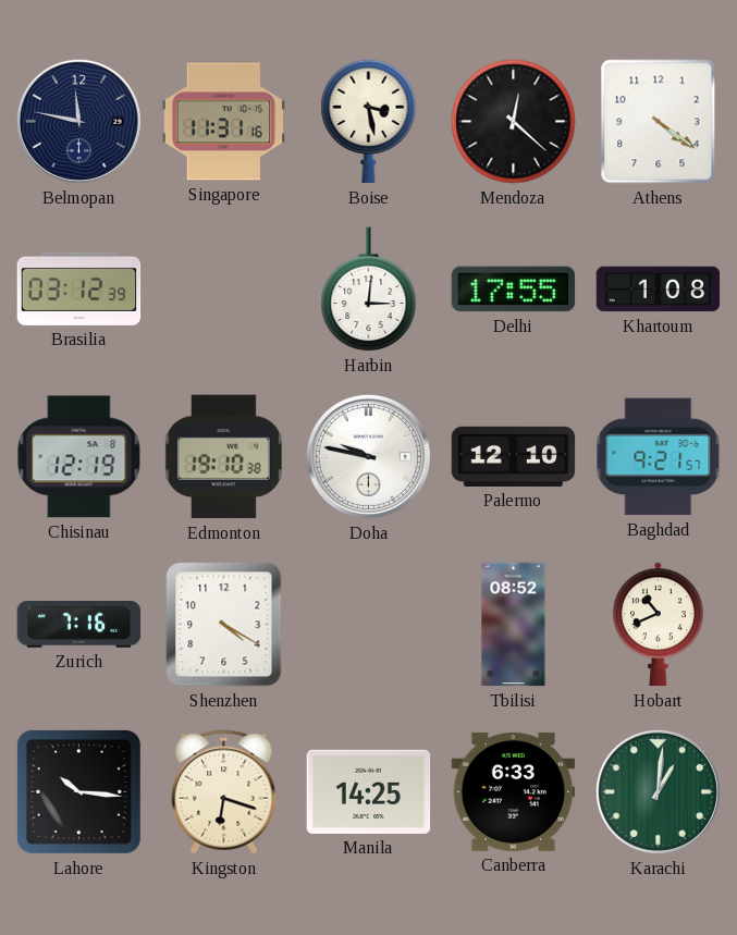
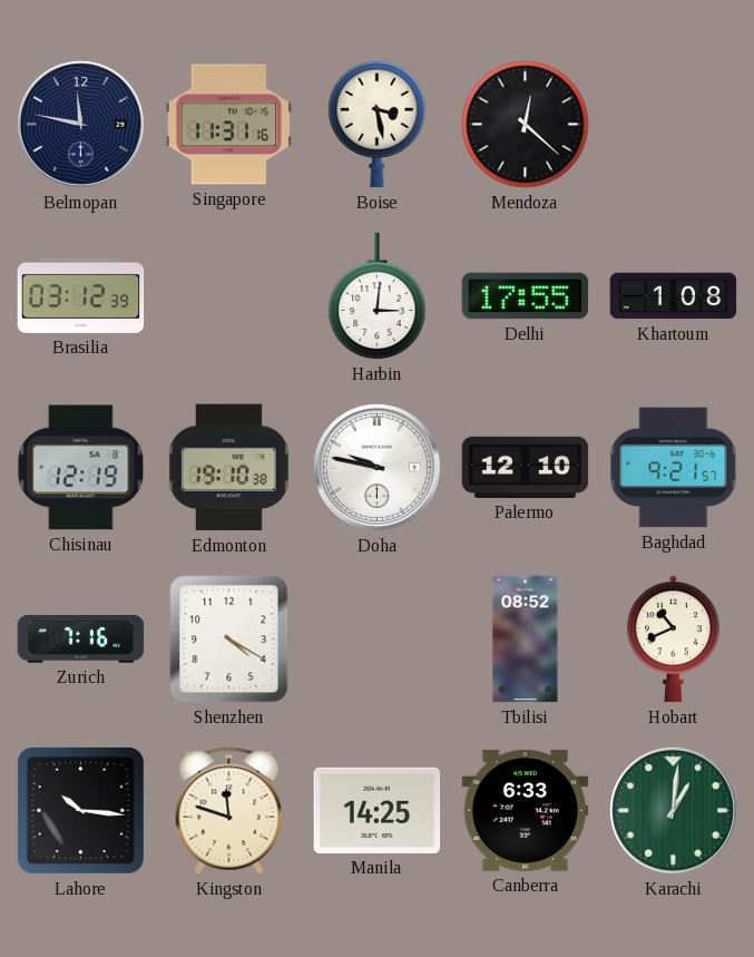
Athens: 4:21 -> none (659, 122)
Kingston: 6:18 -> 11:48 (229, 811)
